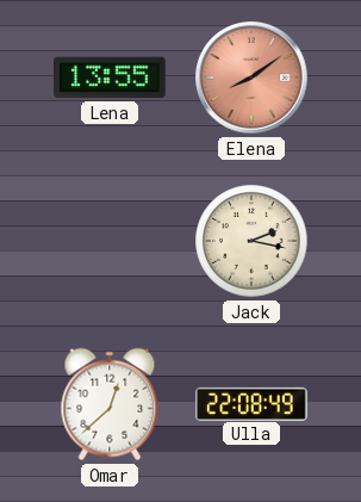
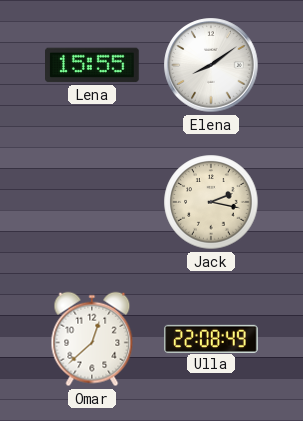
Lena: 13:55 -> 15:55 (93, 65)
Elena dial: salmon -> white (211, 65)
